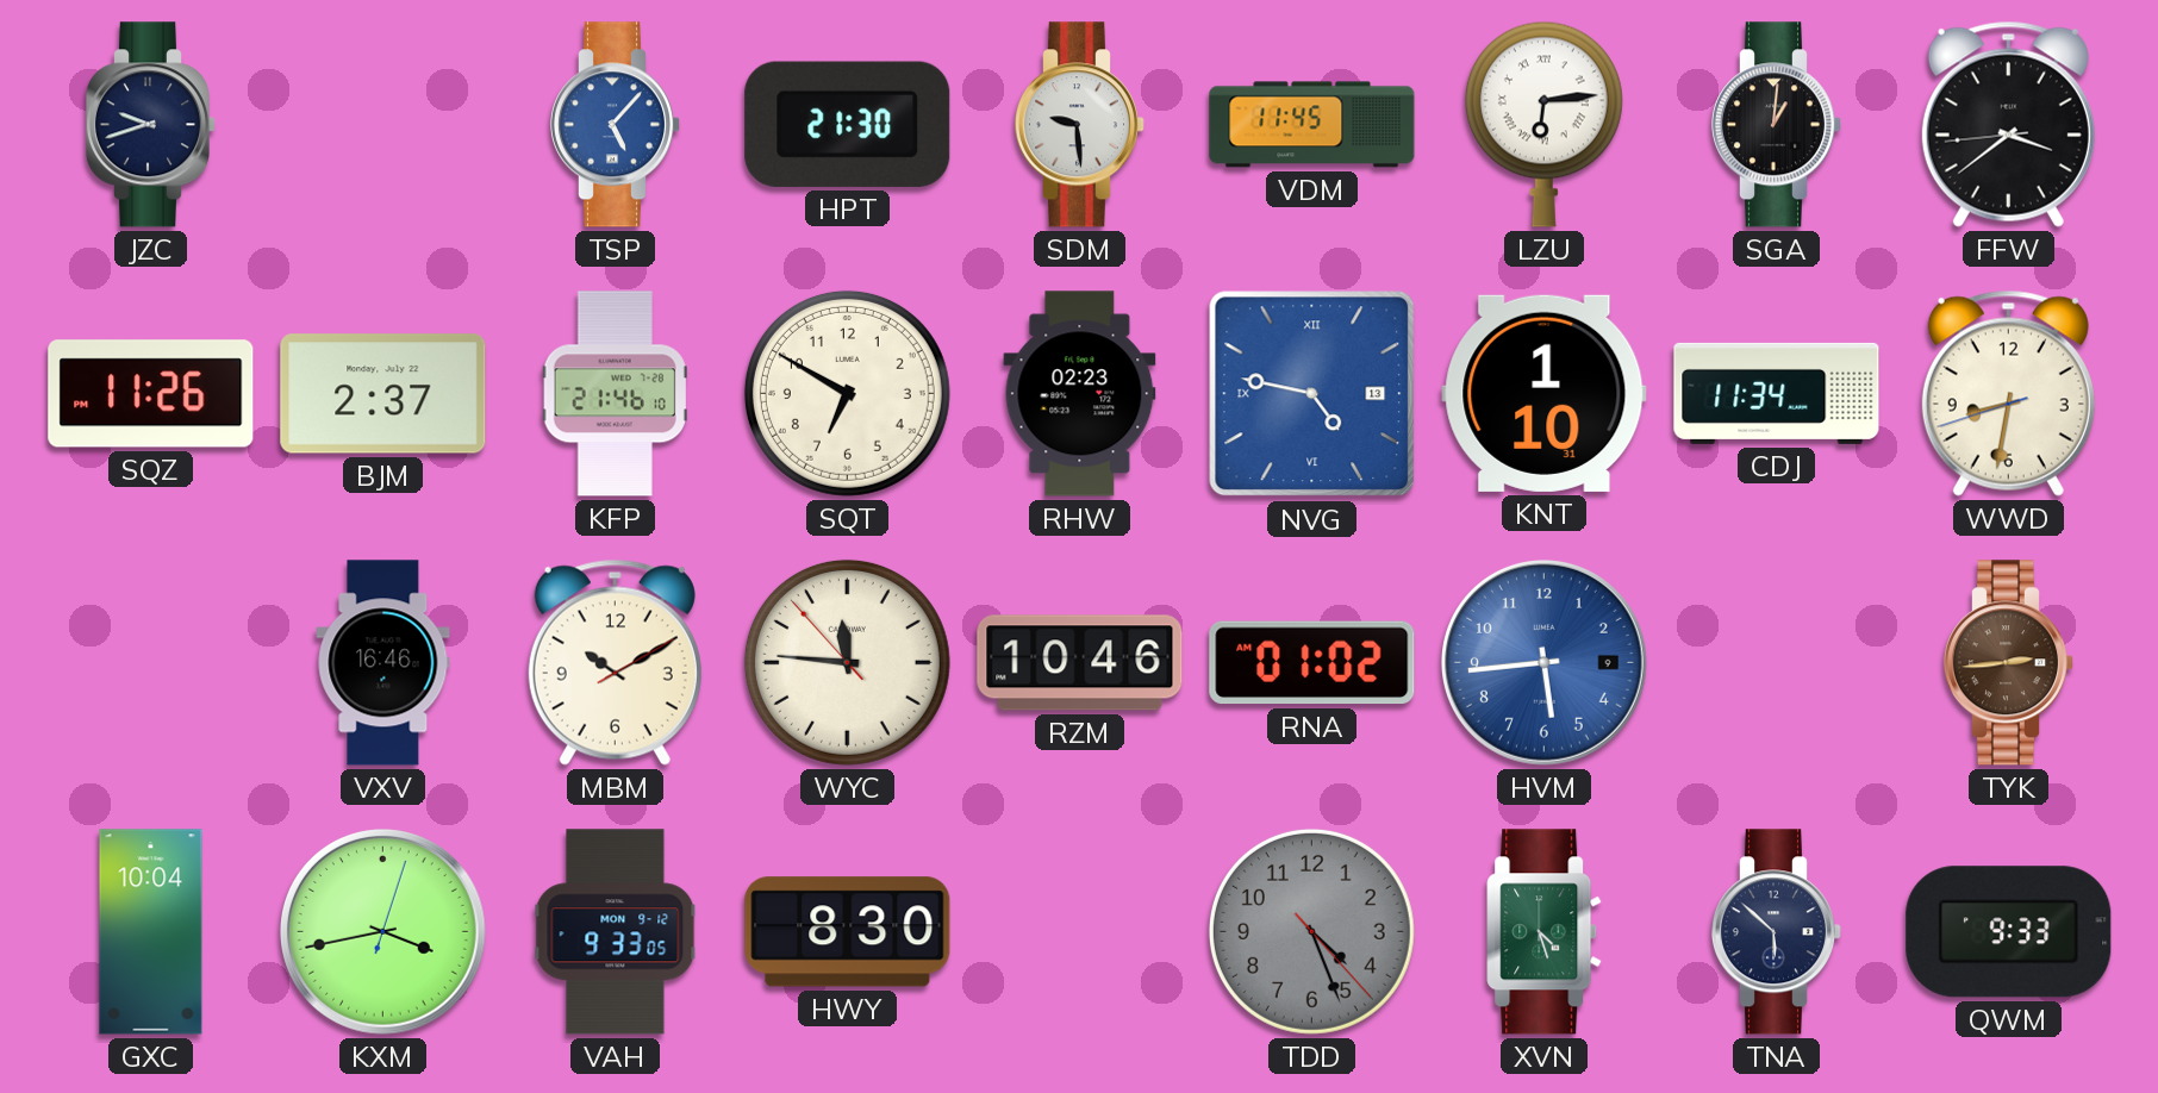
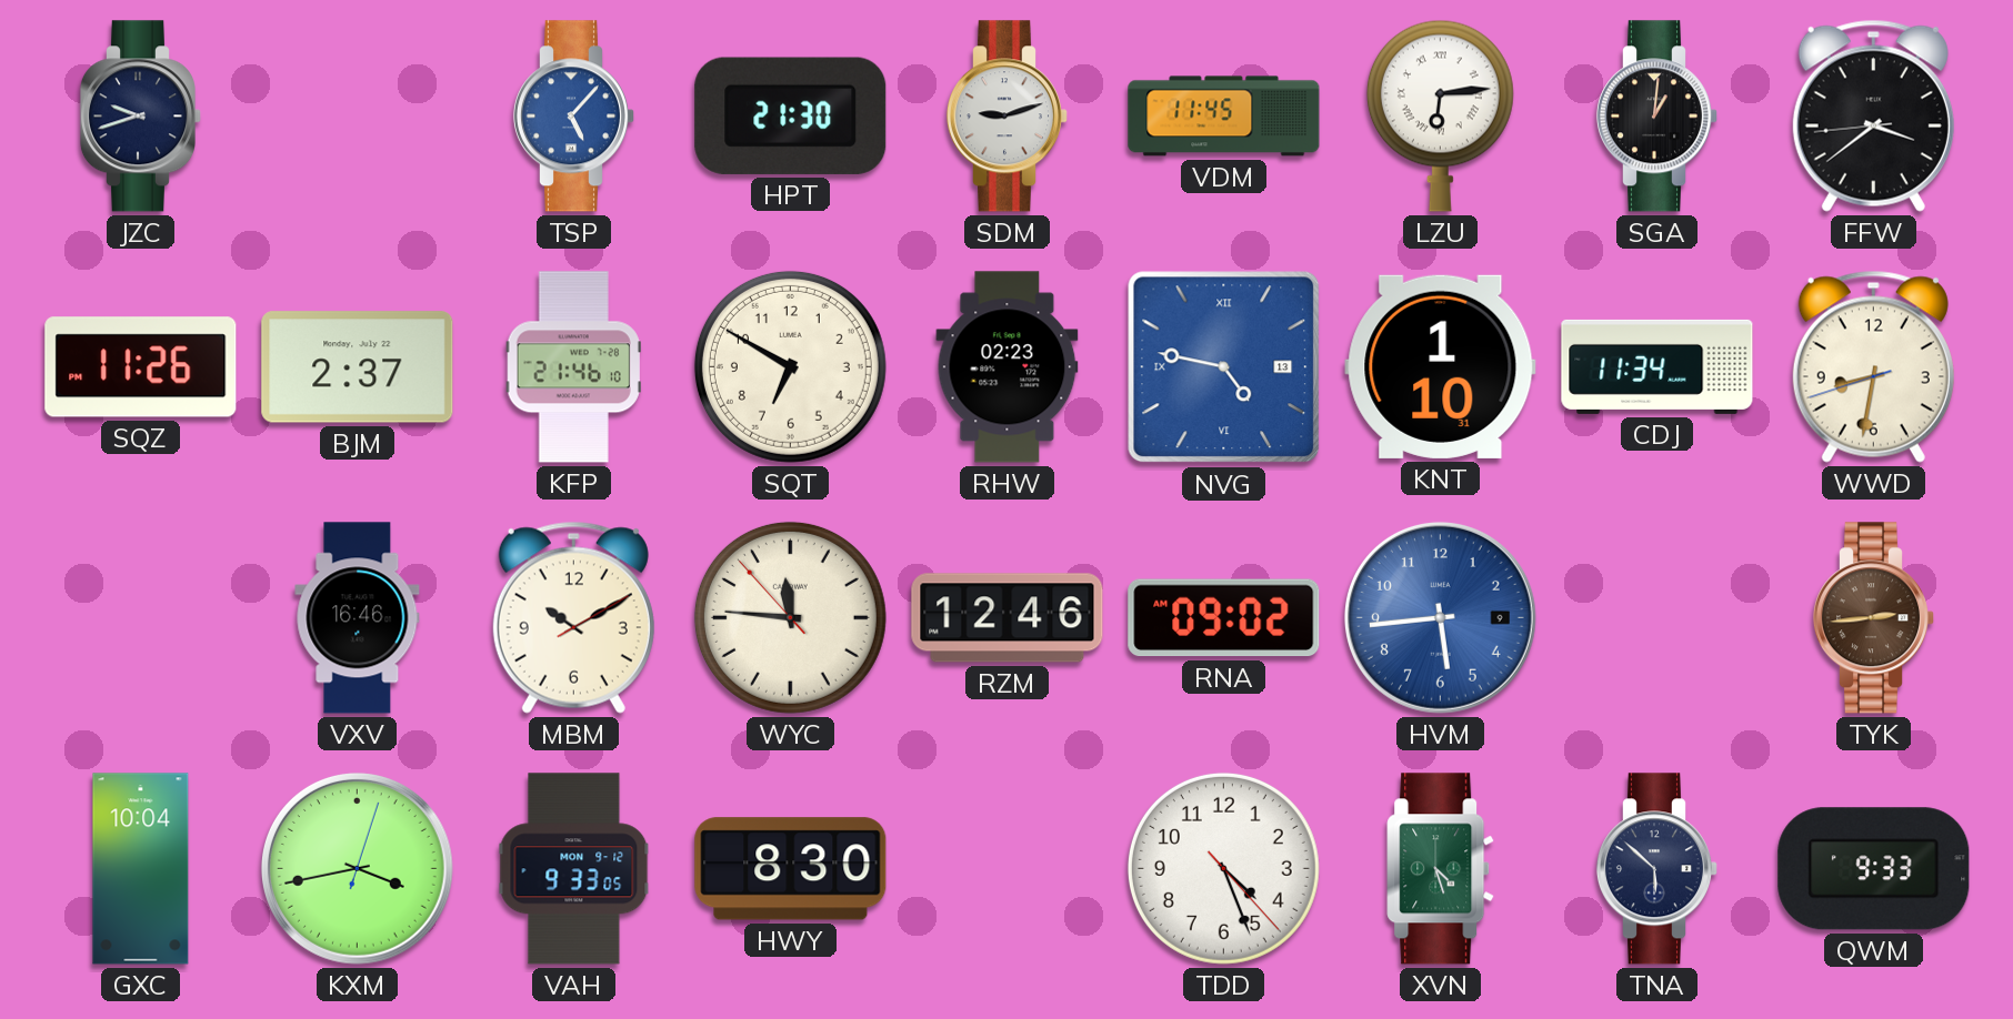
SDM: 9:29 -> 9:12 (1006, 117)
RZM: 10:46 -> 12:46 (1008, 618)
RNA: 01:02 -> 09:02 (1224, 618)
TDD dial: grey -> white (1223, 868)
